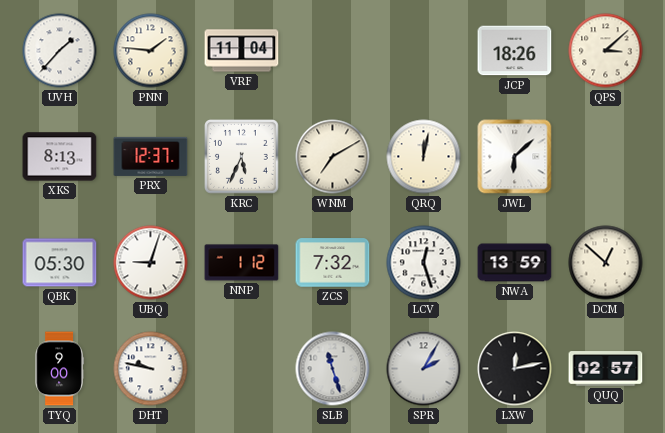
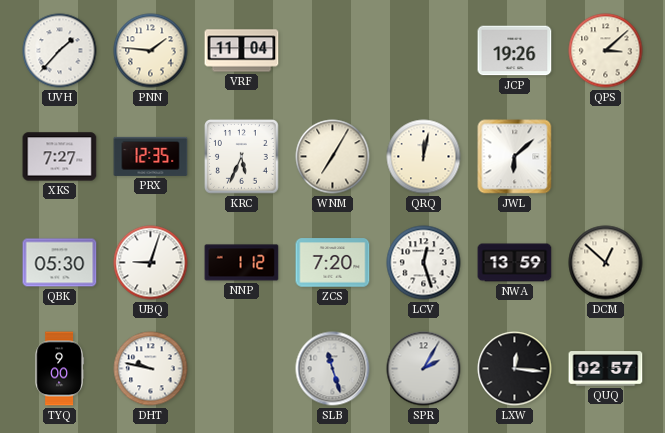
JCP: 18:26 -> 19:26 (515, 51)
XKS: 8:13 -> 7:27 (60, 157)
PRX: 12:37 -> 12:35 (151, 156)
WNM: 7:10 -> 7:05 (333, 157)
ZCS: 7:32 -> 7:20 (333, 263)
LXW: 12:13 -> 12:16 (515, 369)
